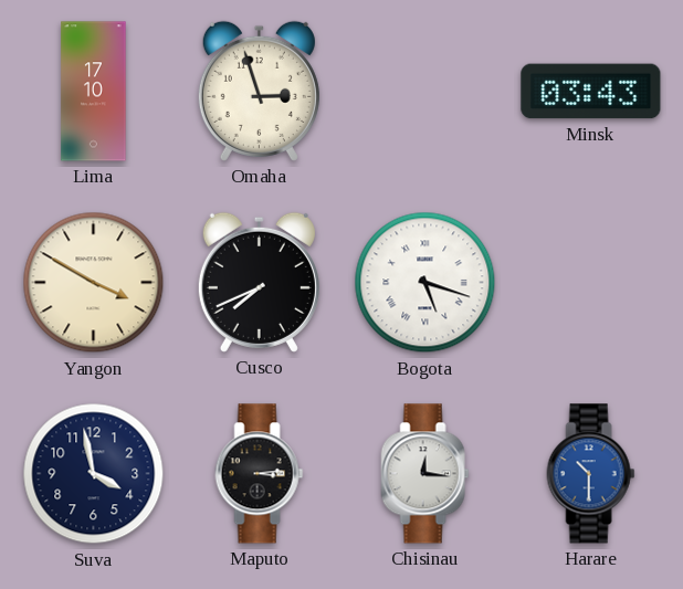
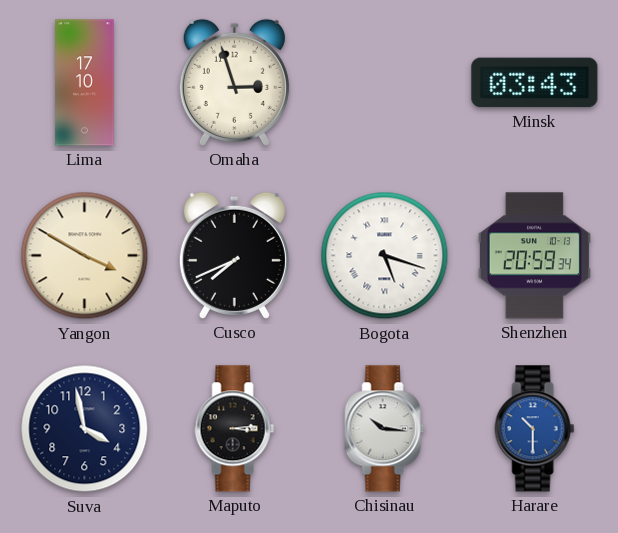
Shenzhen: none -> 20:59 (534, 256)
Chisinau: 12:16 -> 10:16 (385, 429)
